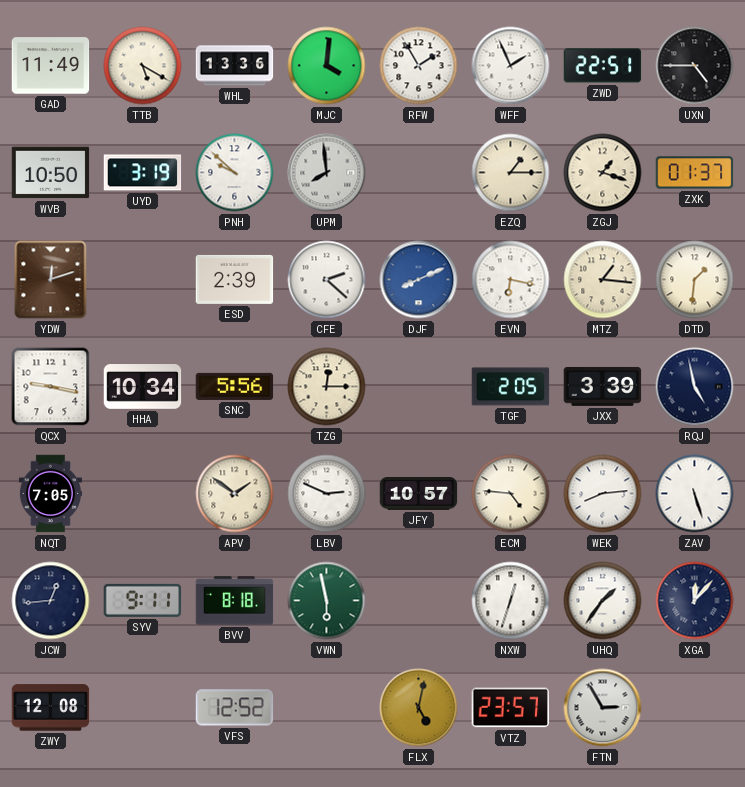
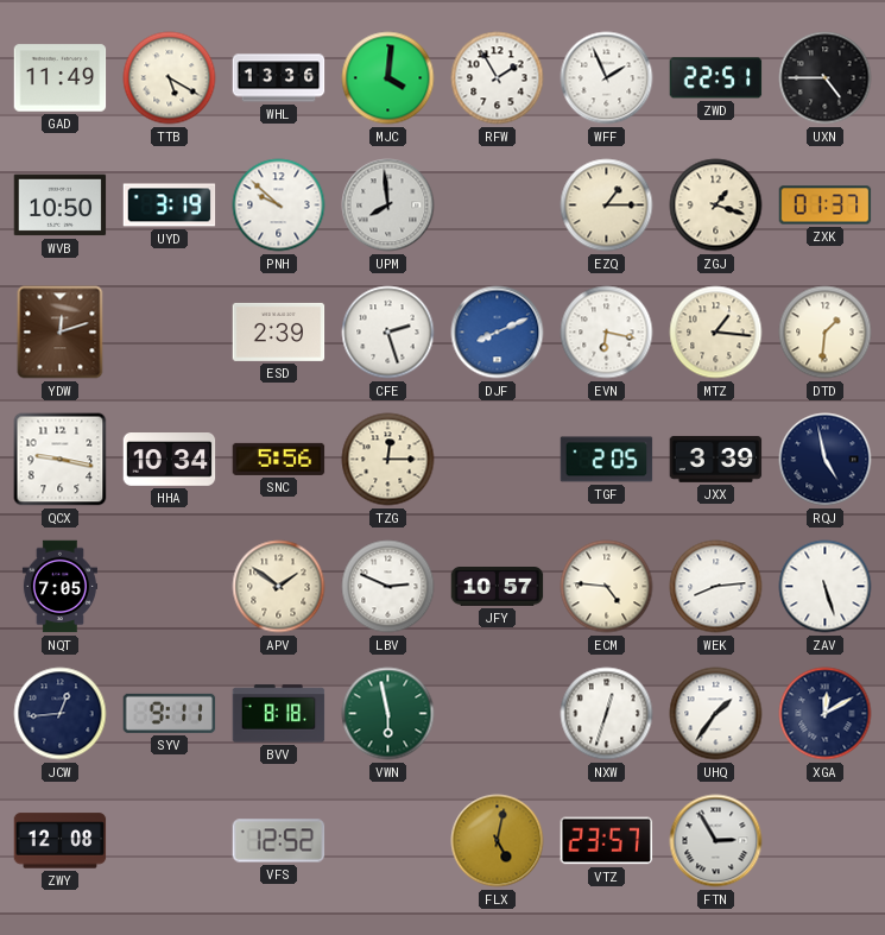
CFE: 2:22 -> 2:27 (388, 333)
XGA: 12:07 -> 12:10 (826, 714)
